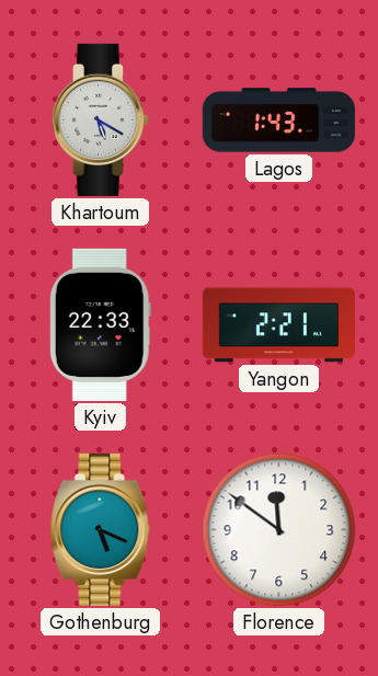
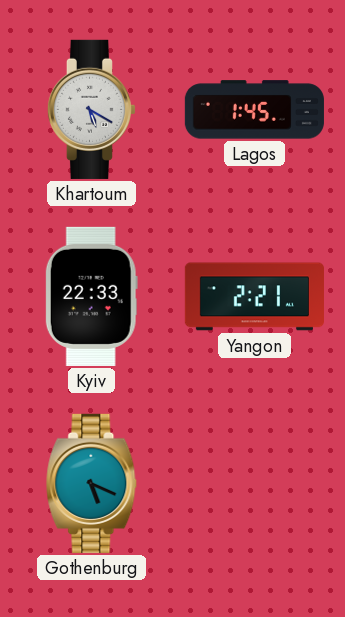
Lagos: 1:43 -> 1:45 (254, 110)
Florence: 11:51 -> none (279, 530)
